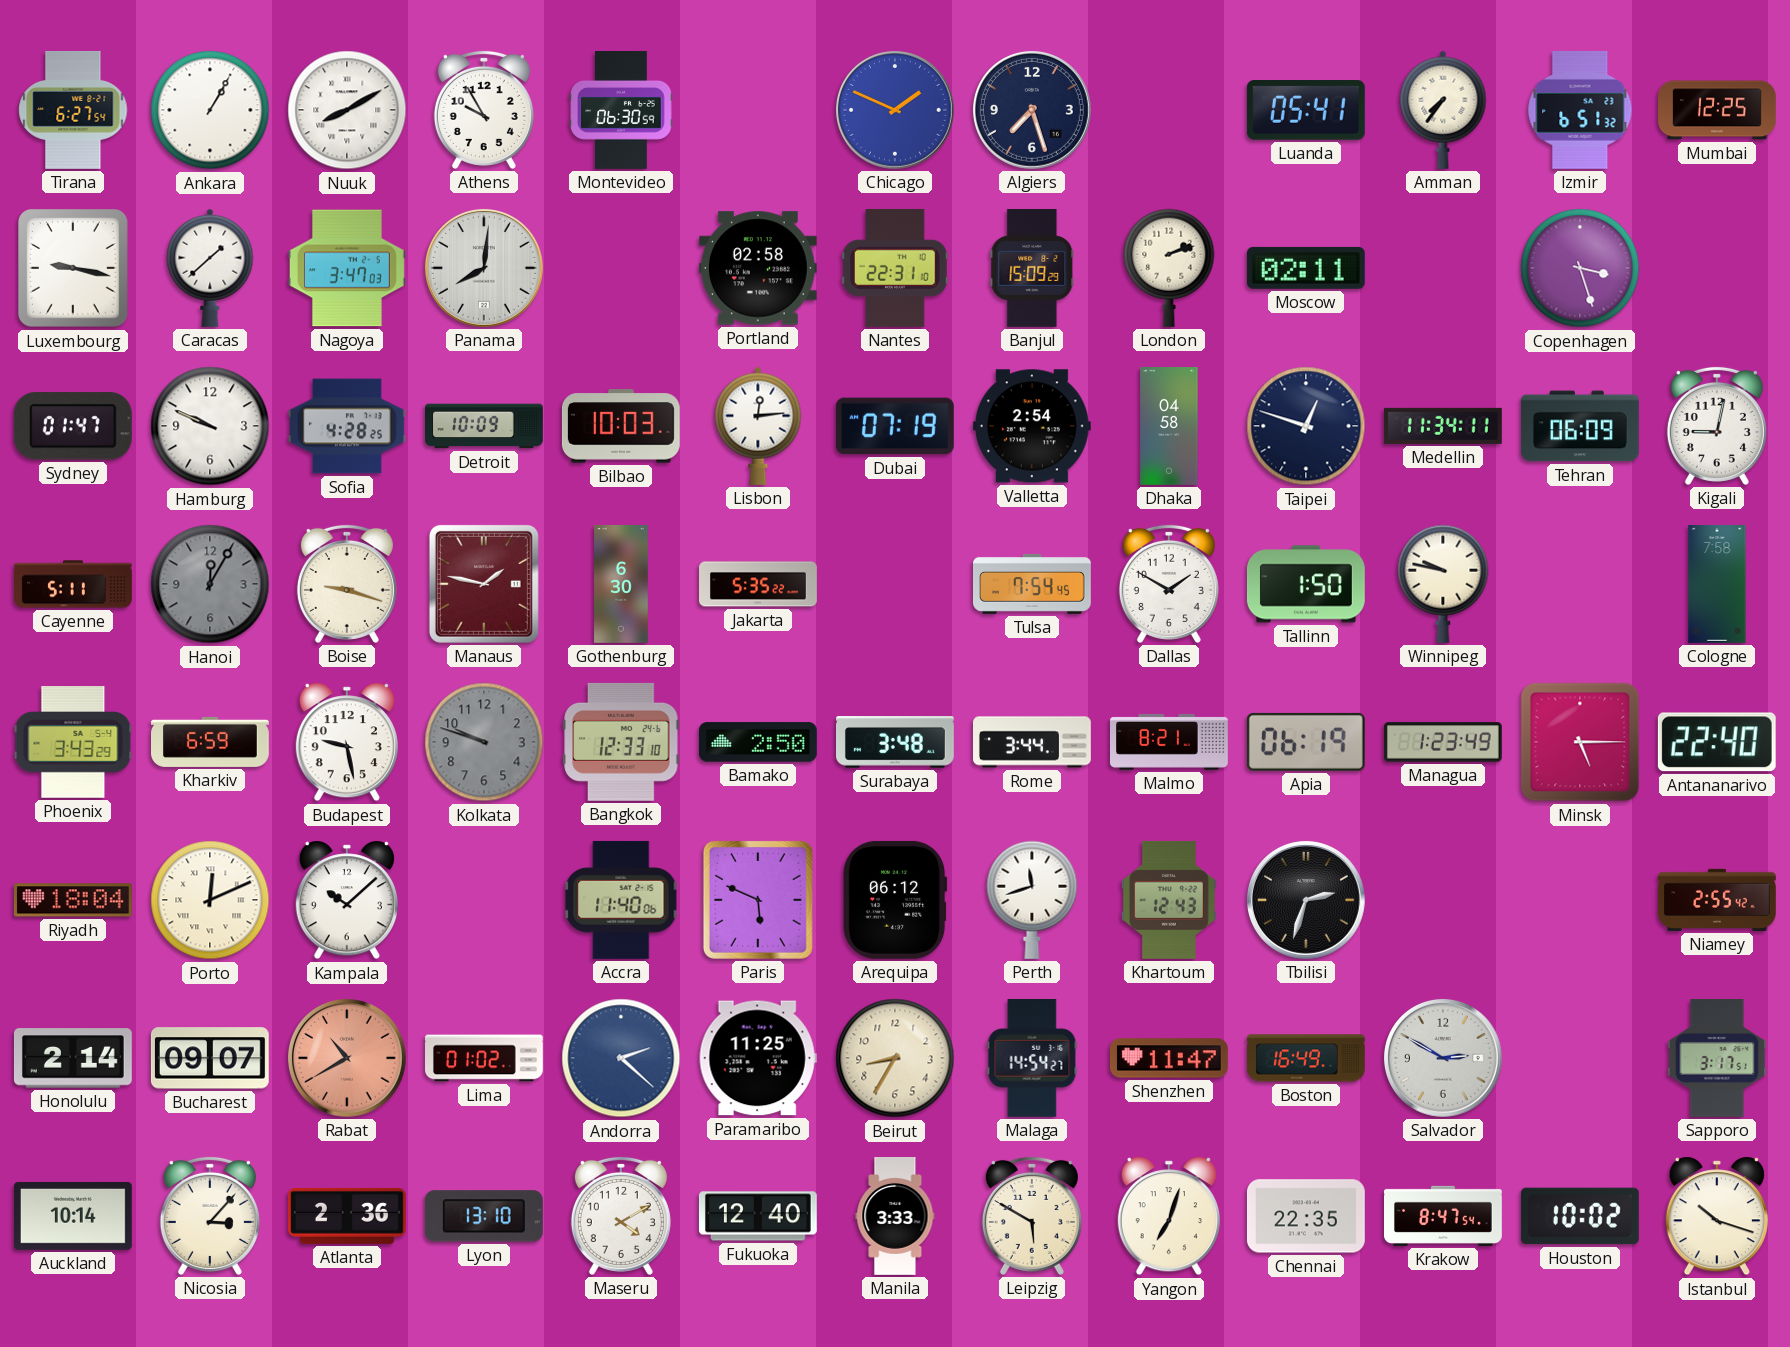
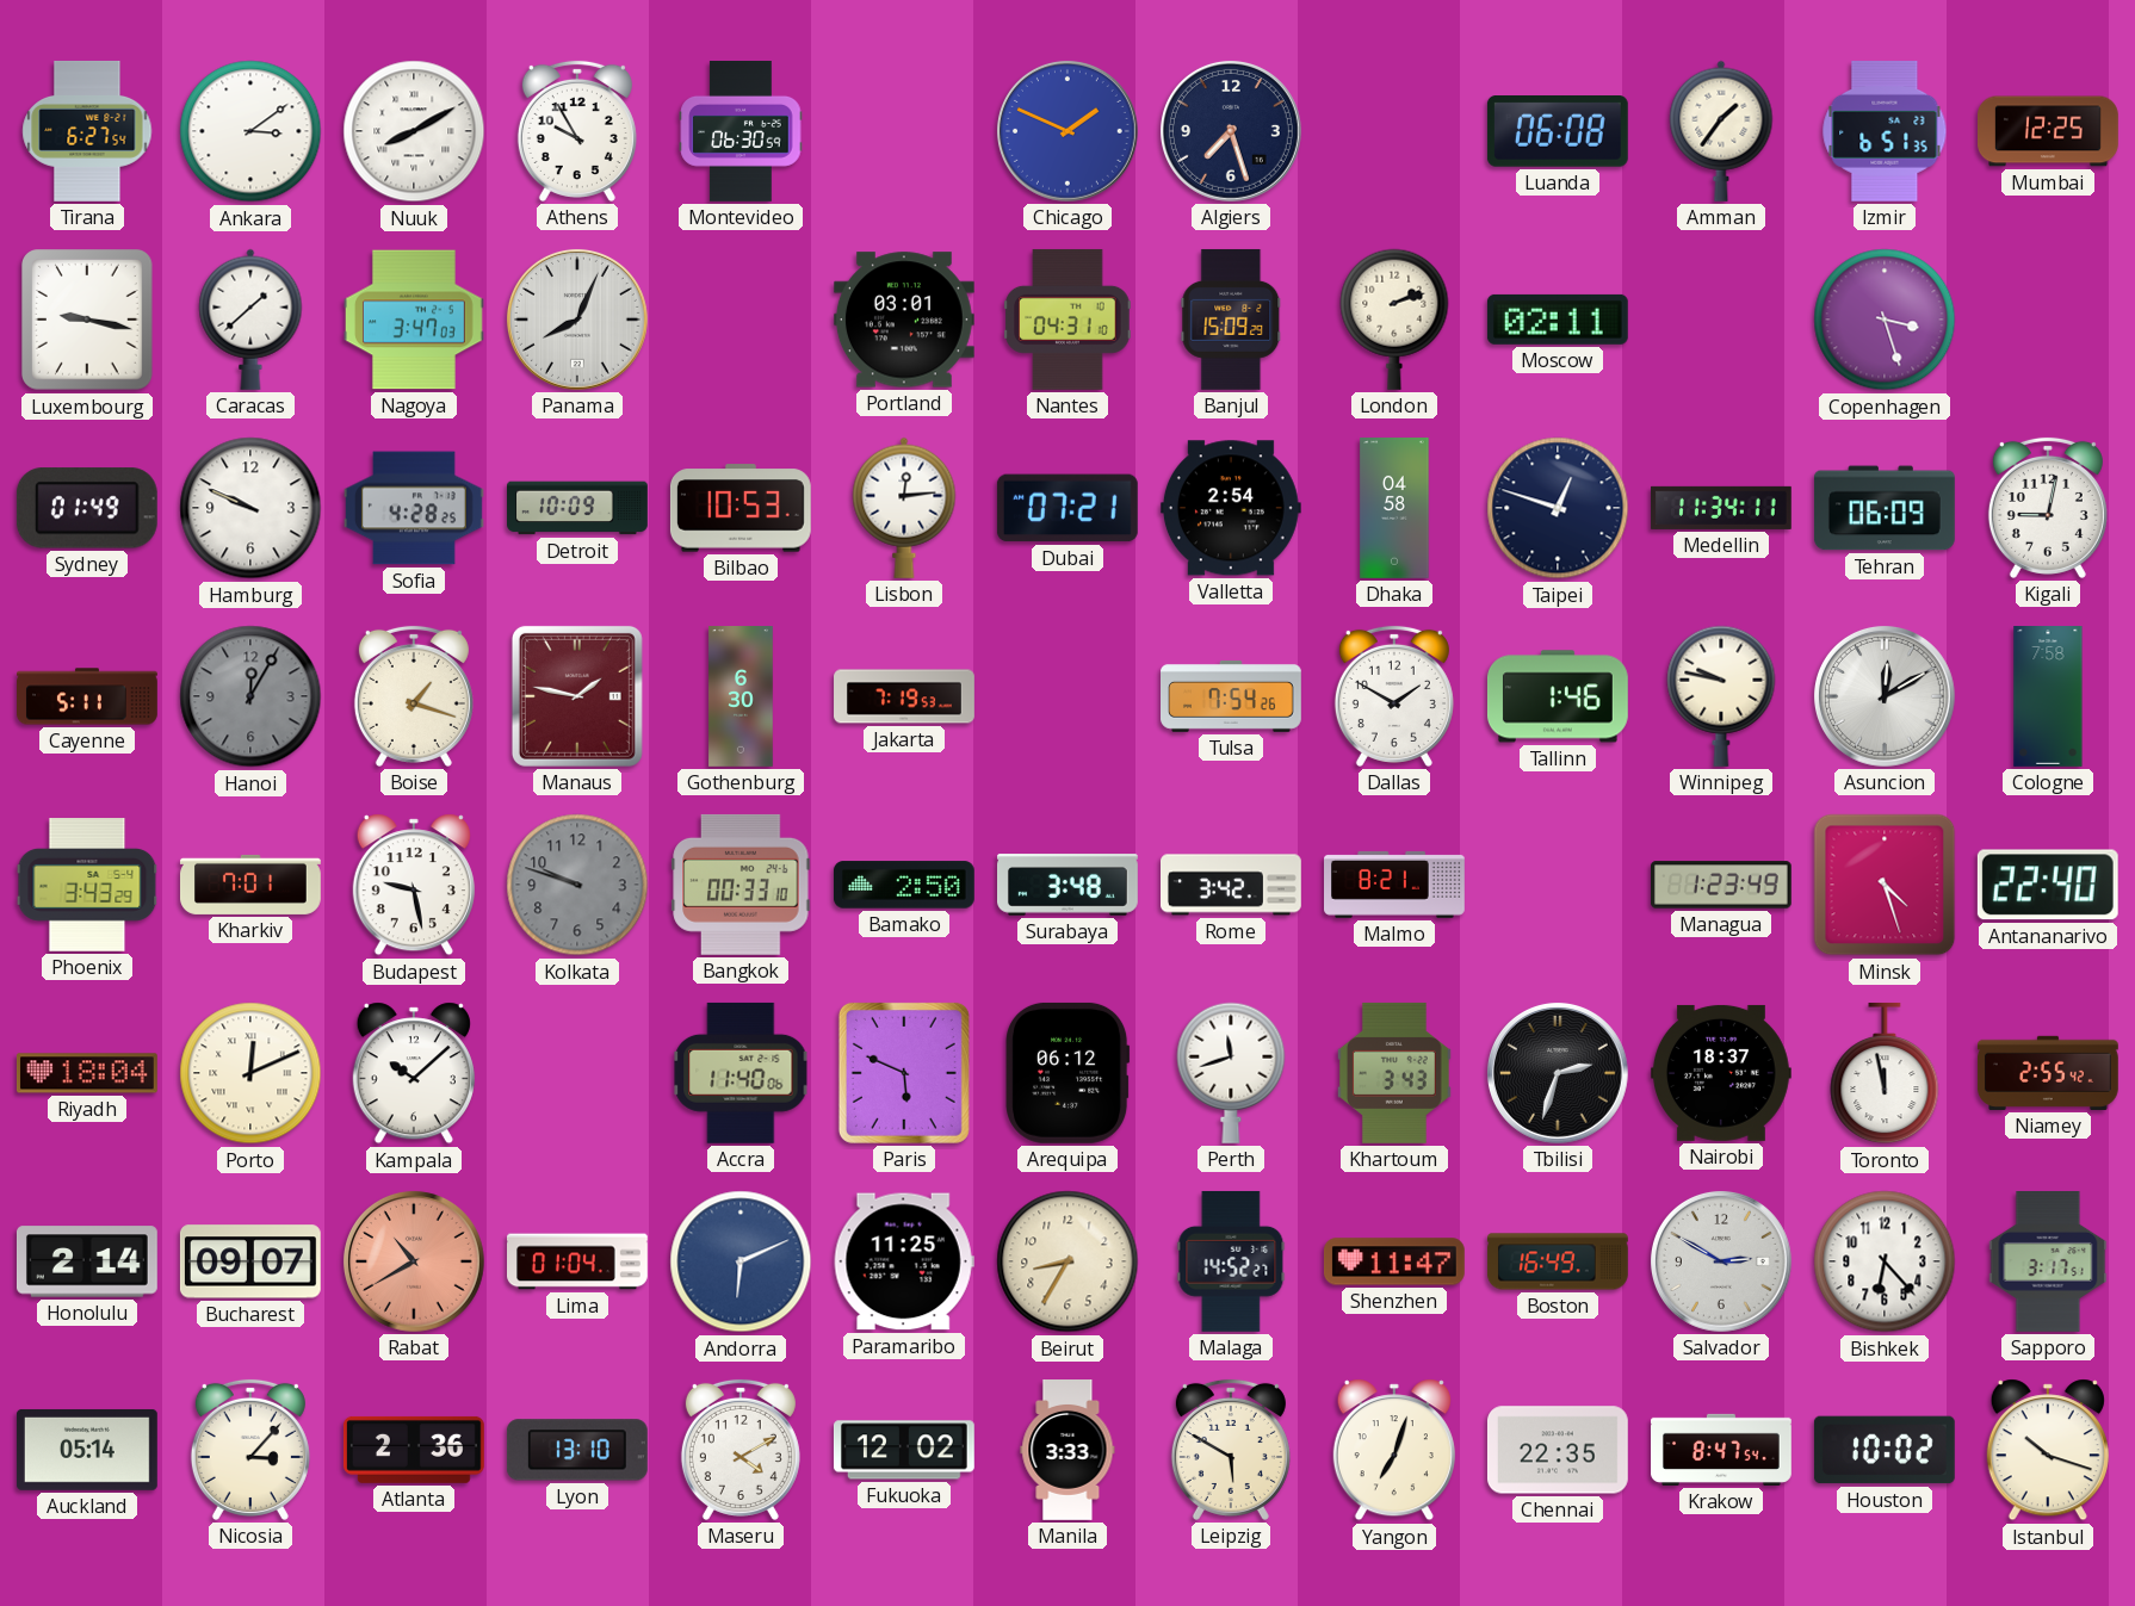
Ankara: 1:05 -> 3:09 (250, 131)
Luanda: 05:41 -> 06:08 (1558, 132)
Amman: 7:36 -> 1:36 (1721, 131)
Izmir: 6:51:32 -> 6:51:35 (1885, 131)
Panama: 8:01 -> 8:04 (577, 320)
Portland: 02:58 -> 03:01 (904, 320)
Nantes: 22:31 -> 04:31 (1067, 320)
Sydney: 01:47 -> 01:49 (87, 508)
Bilbao: 10:03 -> 10:53 (741, 508)
Dubai: 07:19 -> 07:21 (1067, 508)
Boise: 9:18 -> 1:18 (414, 696)
Jakarta: 5:35 -> 7:19 (904, 696)
Tulsa: 7:54:45 -> 7:54:26 (1232, 696)
Tallinn: 1:50 -> 1:46 (1558, 696)
Asuncion: none -> 12:10 (1885, 696)
Kharkiv: 6:59 -> 7:01 (252, 885)
Bangkok: 12:33 -> 00:33 (741, 885)
Rome: 3:44 -> 3:42 (1232, 885)
Apia: 06:19 -> none (1306, 742)
Minsk: 5:15 -> 4:27 (1885, 885)
Khartoum: 12:43 -> 3:43 (1394, 1073)
Nairobi: none -> 18:37 (1721, 1073)
Toronto: none -> 11:58 (1885, 1073)
Lima: 01:02 -> 01:04 (578, 1261)
Andorra: 2:22 -> 6:11 (741, 1261)
Malaga: 14:54 -> 14:52 (1231, 1261)
Bishkek: none -> 6:23 (1885, 1261)
Auckland: 10:14 -> 05:14 (87, 1450)
Fukuoka: 12:40 -> 12:02 (904, 1450)
